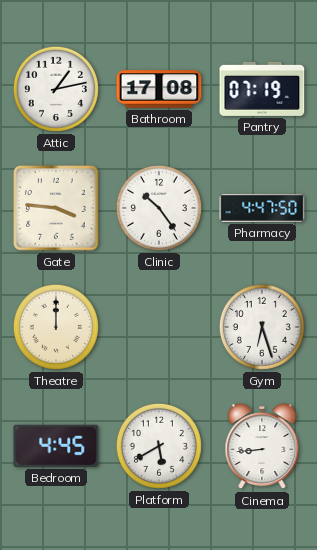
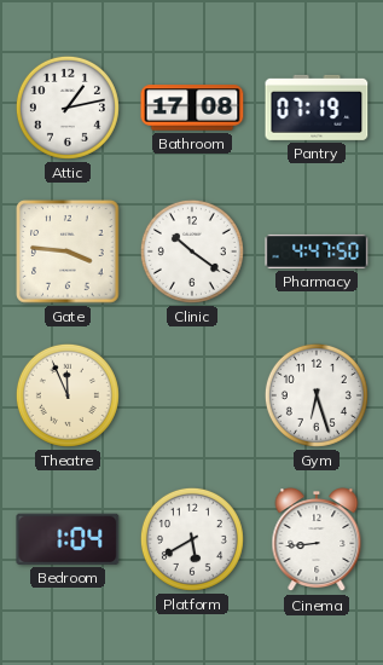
Clinic: 10:24 -> 10:21 (192, 251)
Theatre: 12:00 -> 11:56 (68, 395)
Bedroom: 4:45 -> 1:04 (68, 539)
